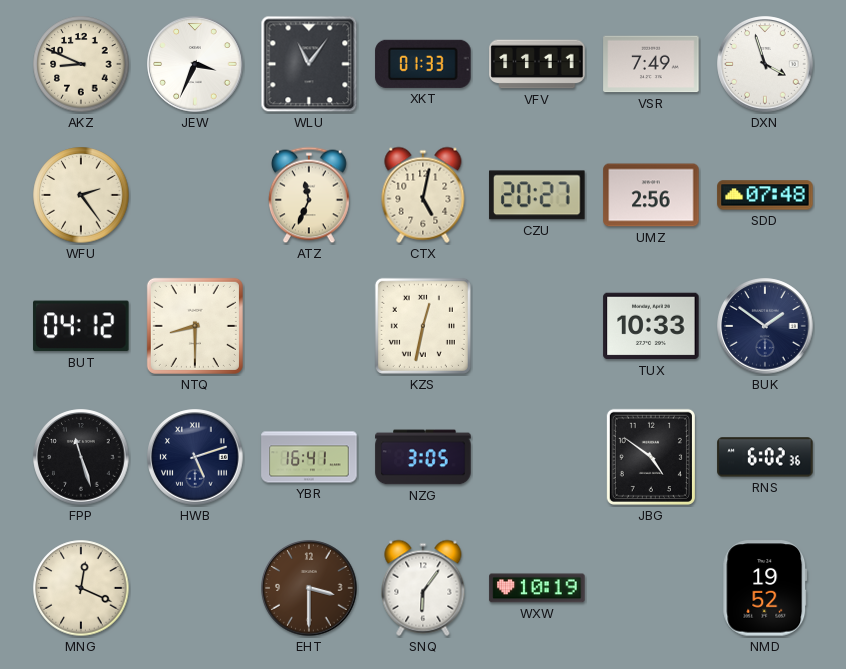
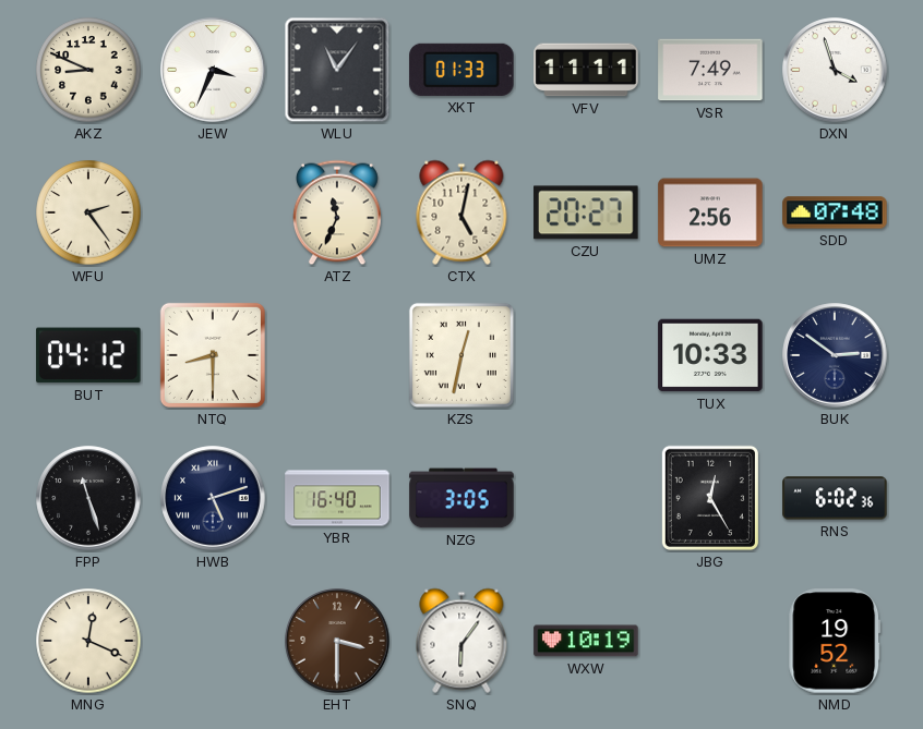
BUK: 1:51 -> 2:51 (835, 355)
YBR: 16:41 -> 16:40 (337, 498)
JBG: 4:51 -> 12:25 (710, 498)
